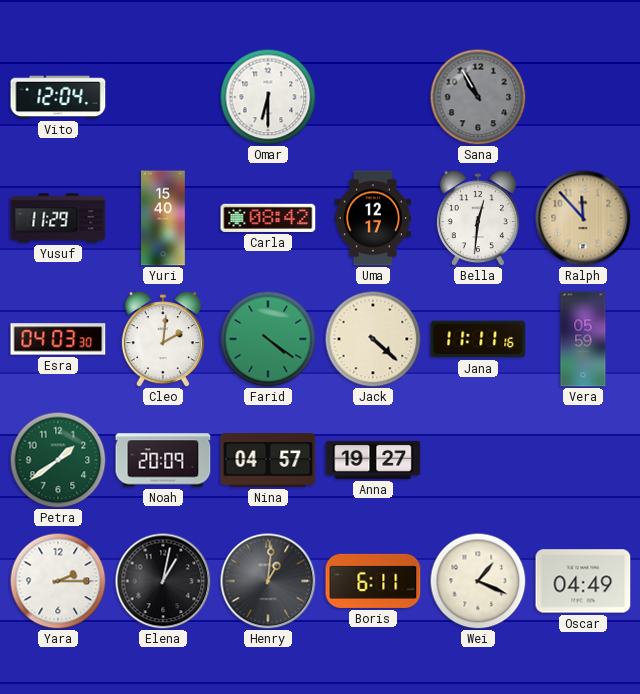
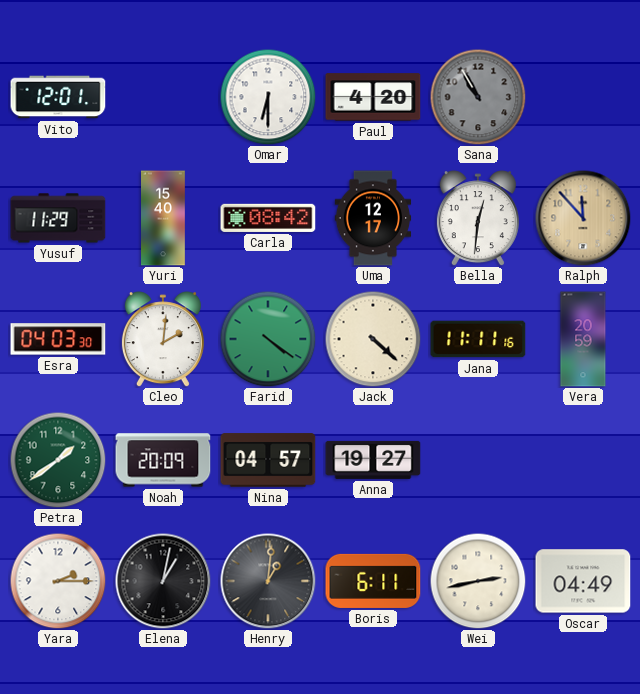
Vito: 12:04 -> 12:01 (58, 97)
Paul: none -> 4:20 (373, 97)
Vera: 05:59 -> 20:59 (583, 339)
Wei: 1:19 -> 2:43 (478, 581)
